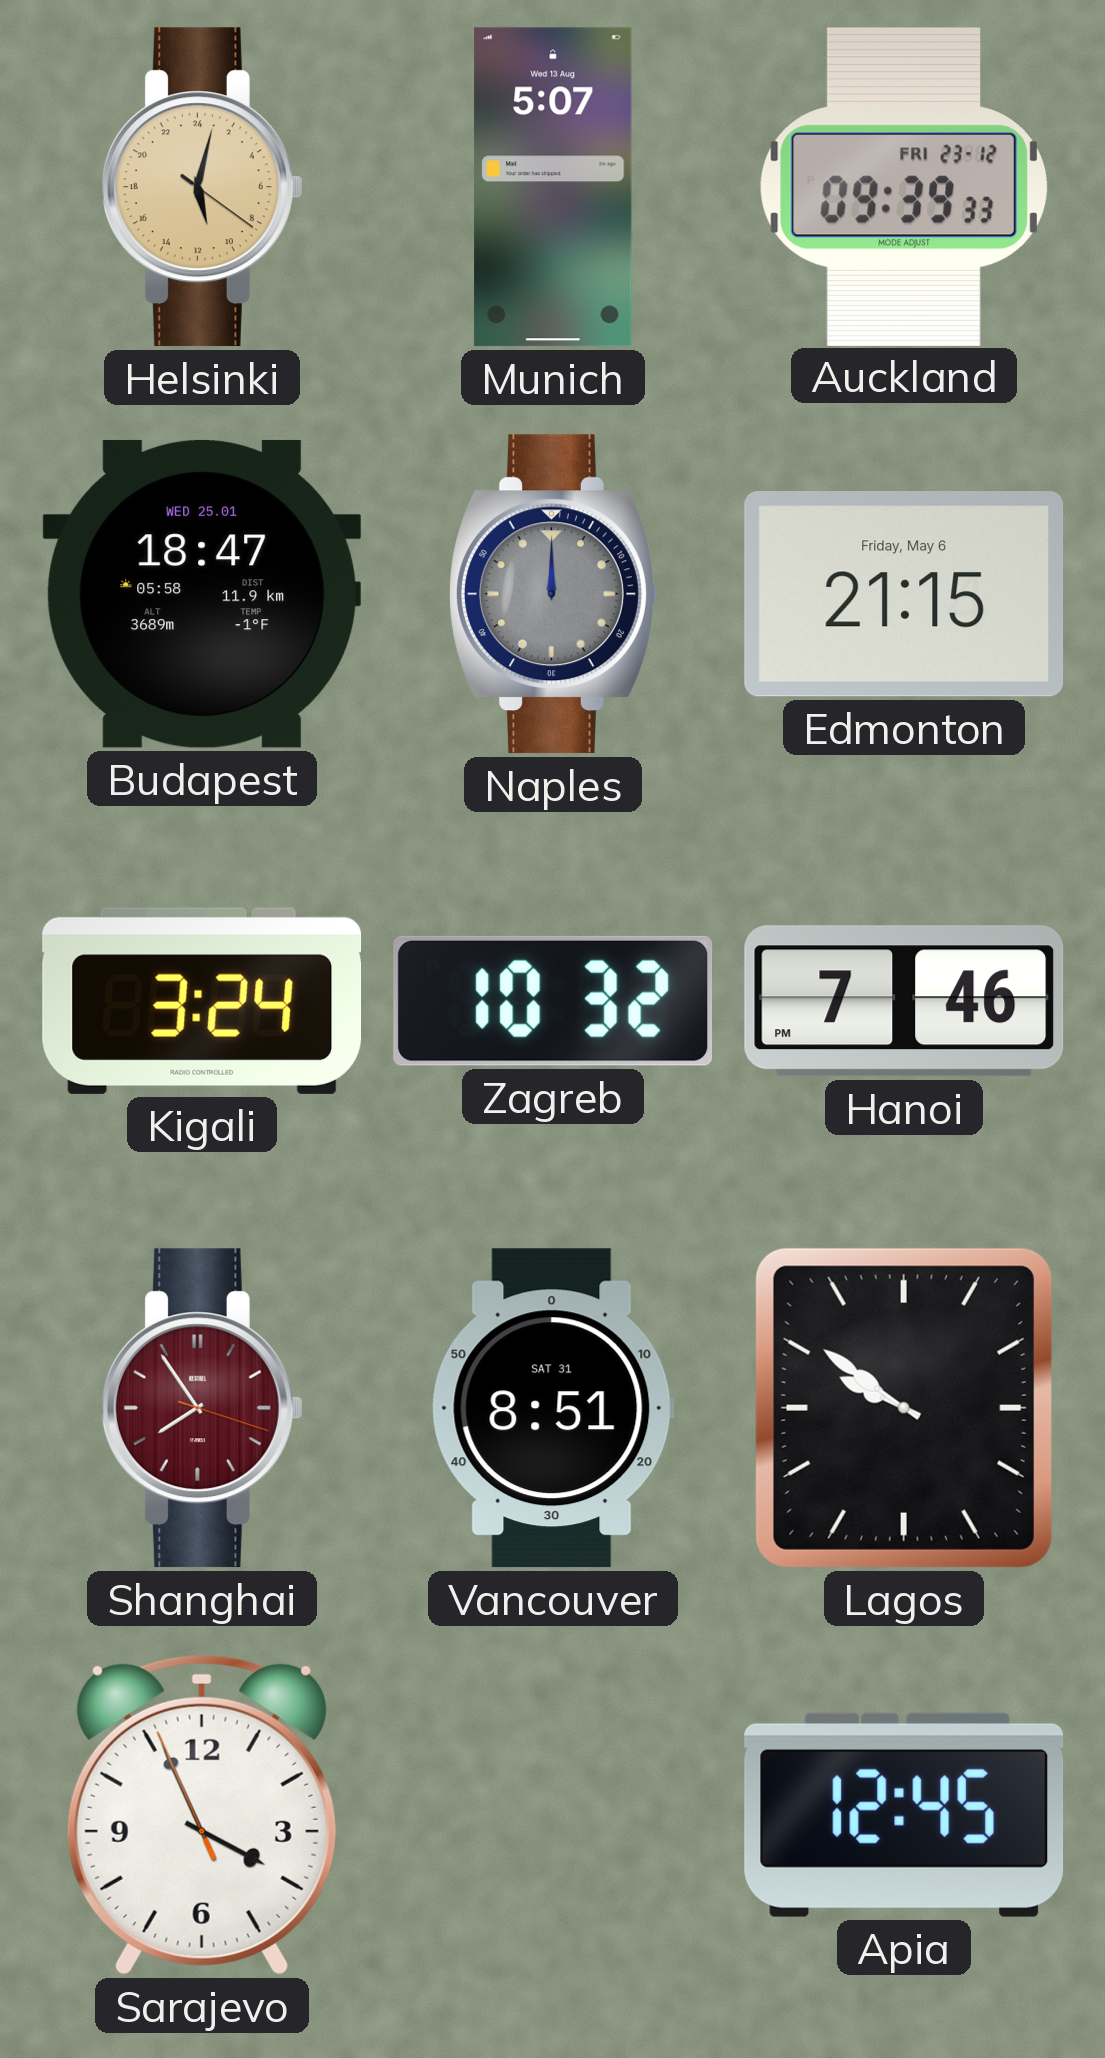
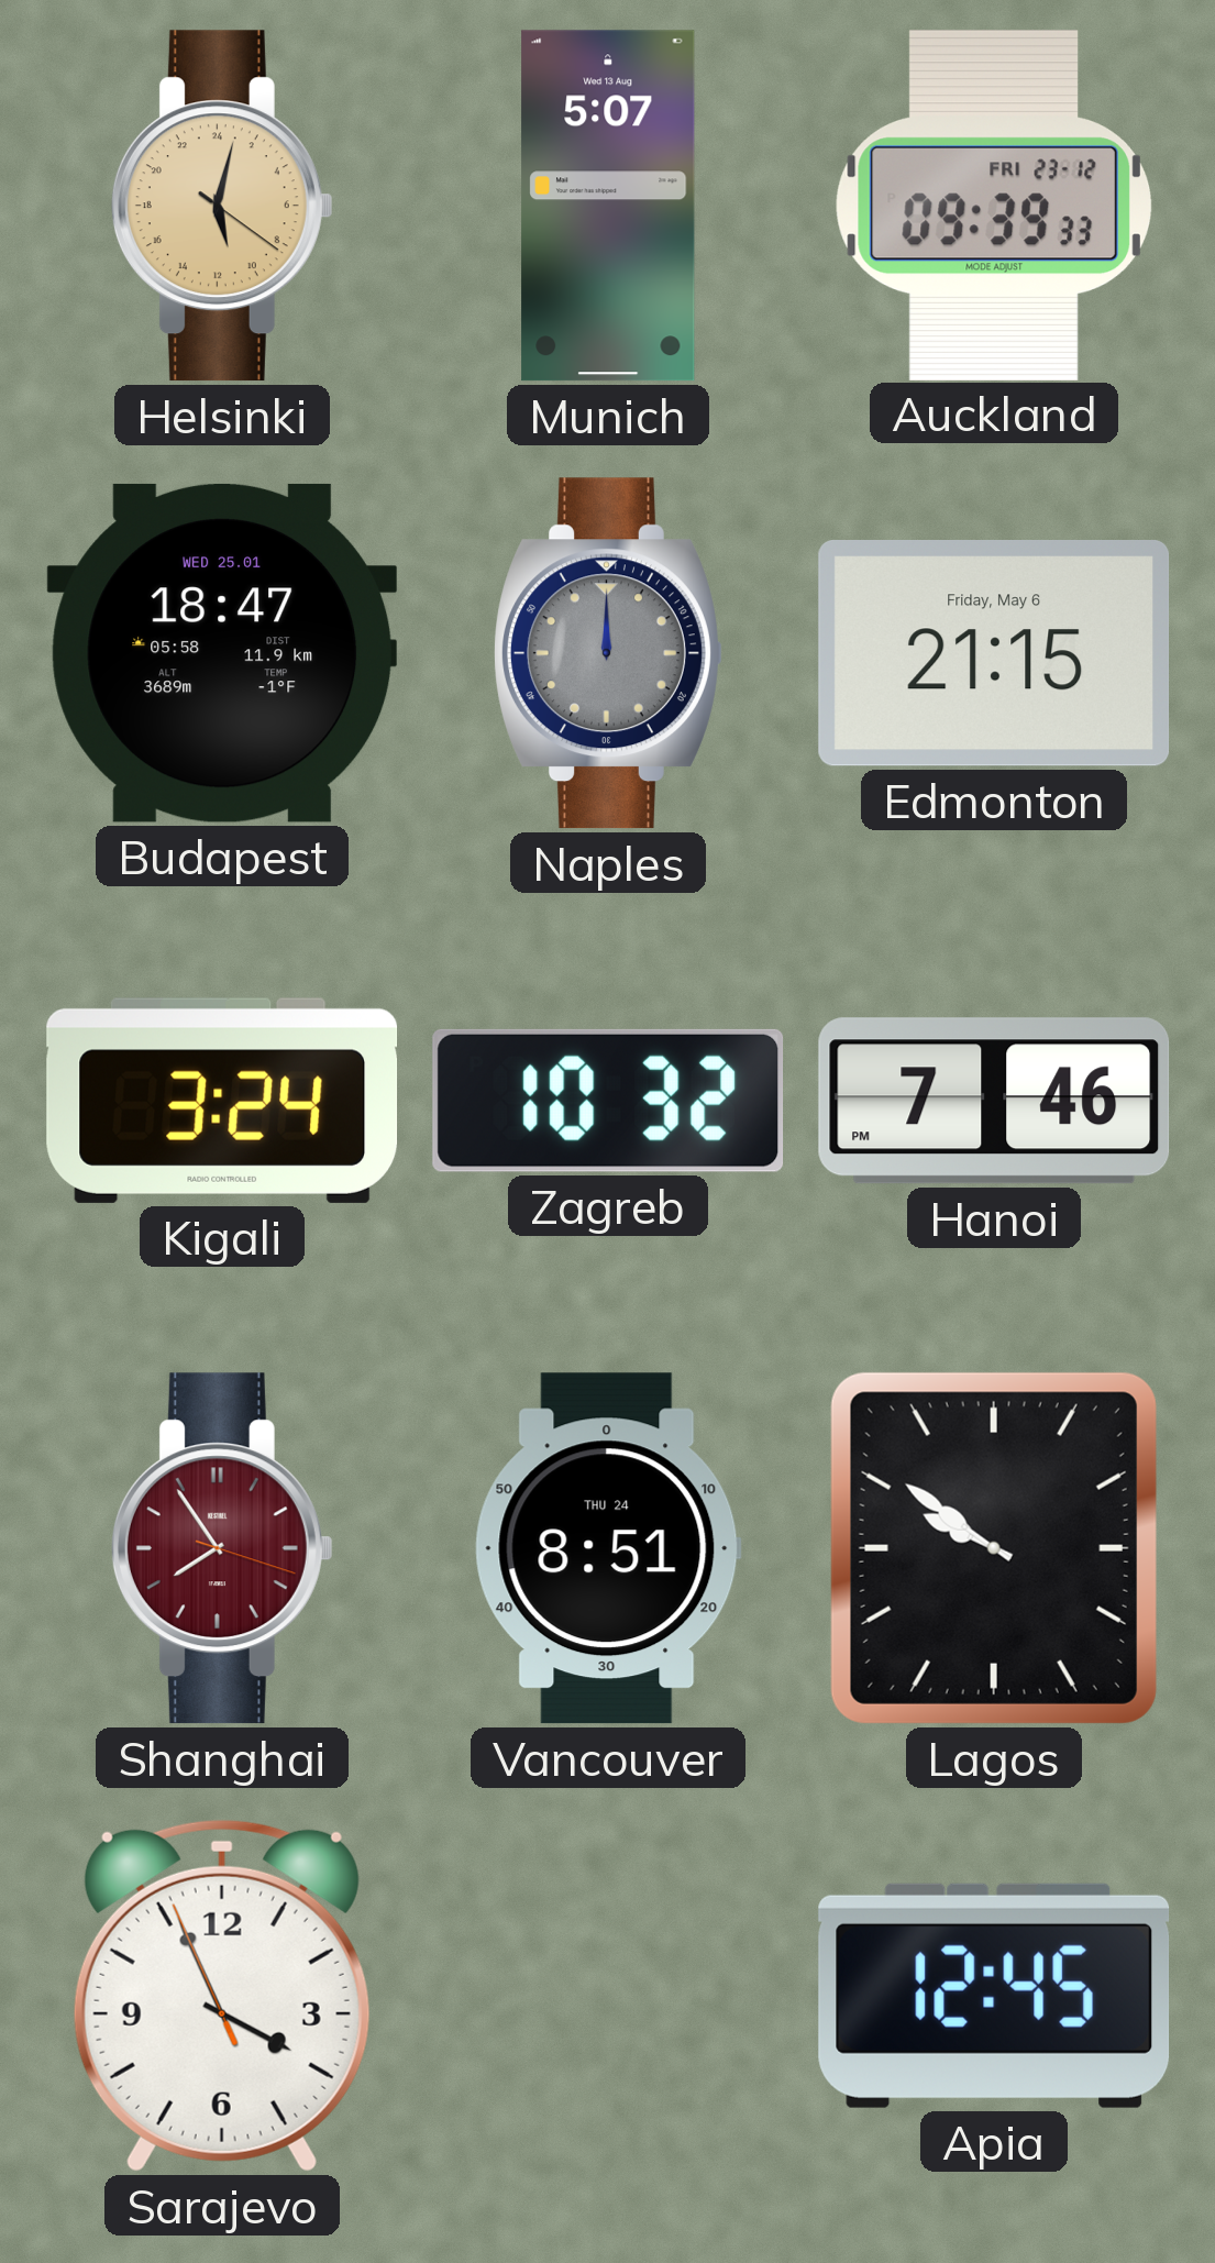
Vancouver date: SAT 31 -> THU 24 (608, 1548)
